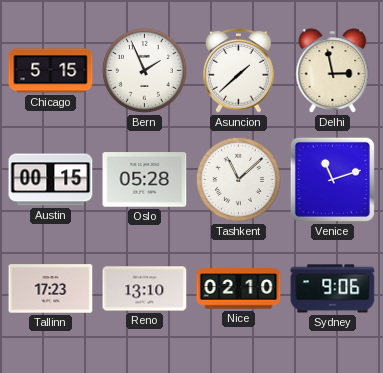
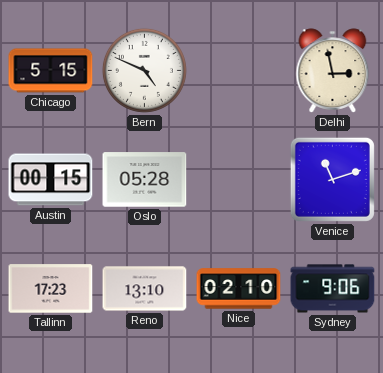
Bern: 1:56 -> 4:49 (144, 70)
Asuncion: 1:38 -> none (239, 70)
Tashkent: 11:08 -> none (238, 179)
